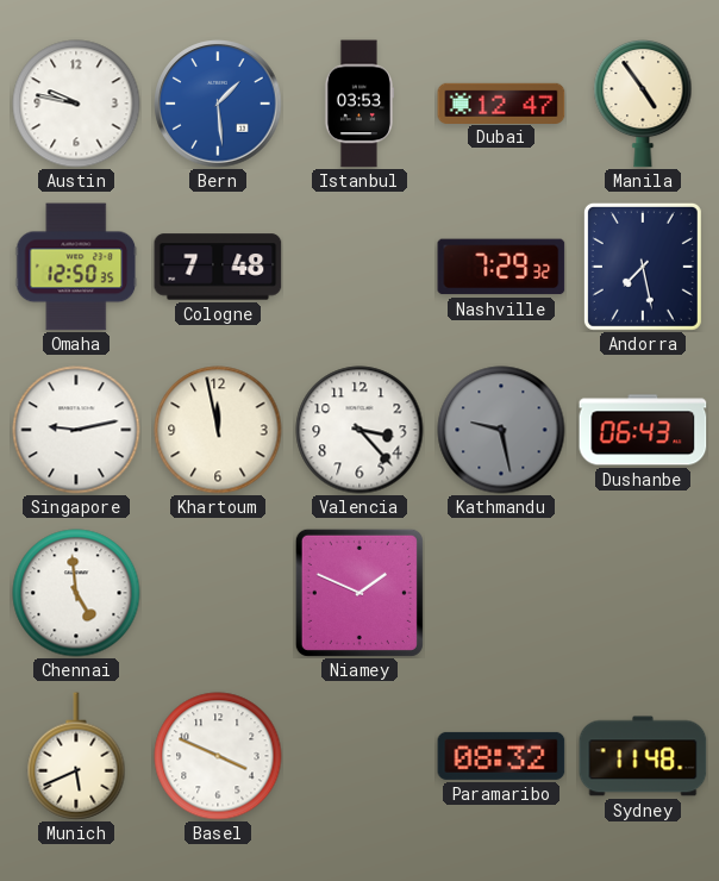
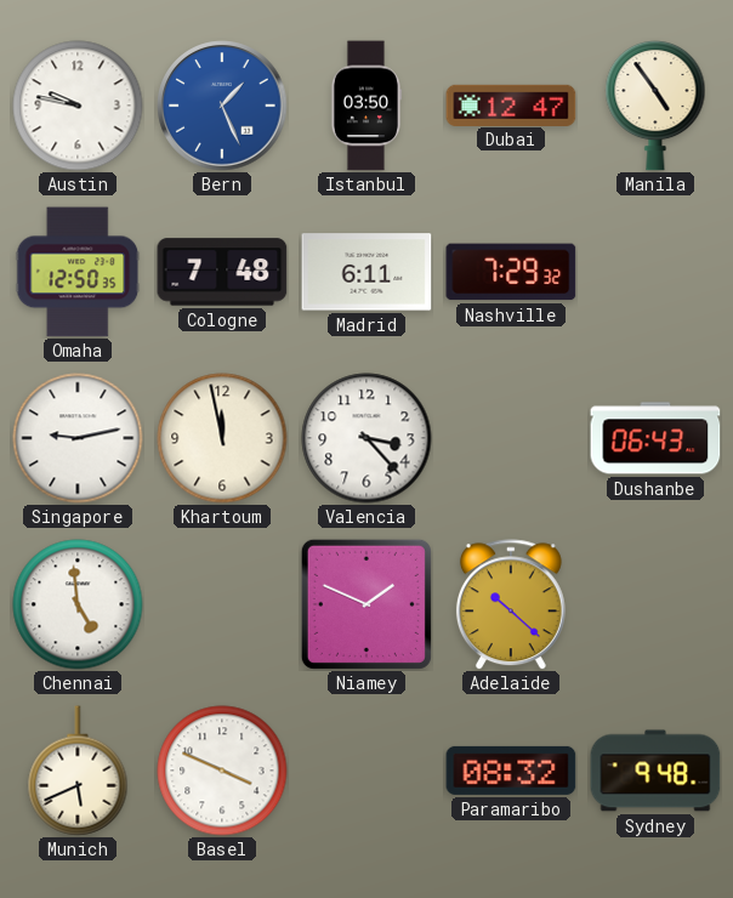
Bern: 1:29 -> 1:26 (222, 106)
Istanbul: 03:53 -> 03:50 (365, 106)
Madrid: none -> 6:11 (366, 272)
Andorra: 7:28 -> none (643, 267)
Kathmandu: 9:28 -> none (501, 430)
Adelaide: none -> 10:22 (511, 604)
Sydney: 11:48 -> 9:48 (655, 771)
